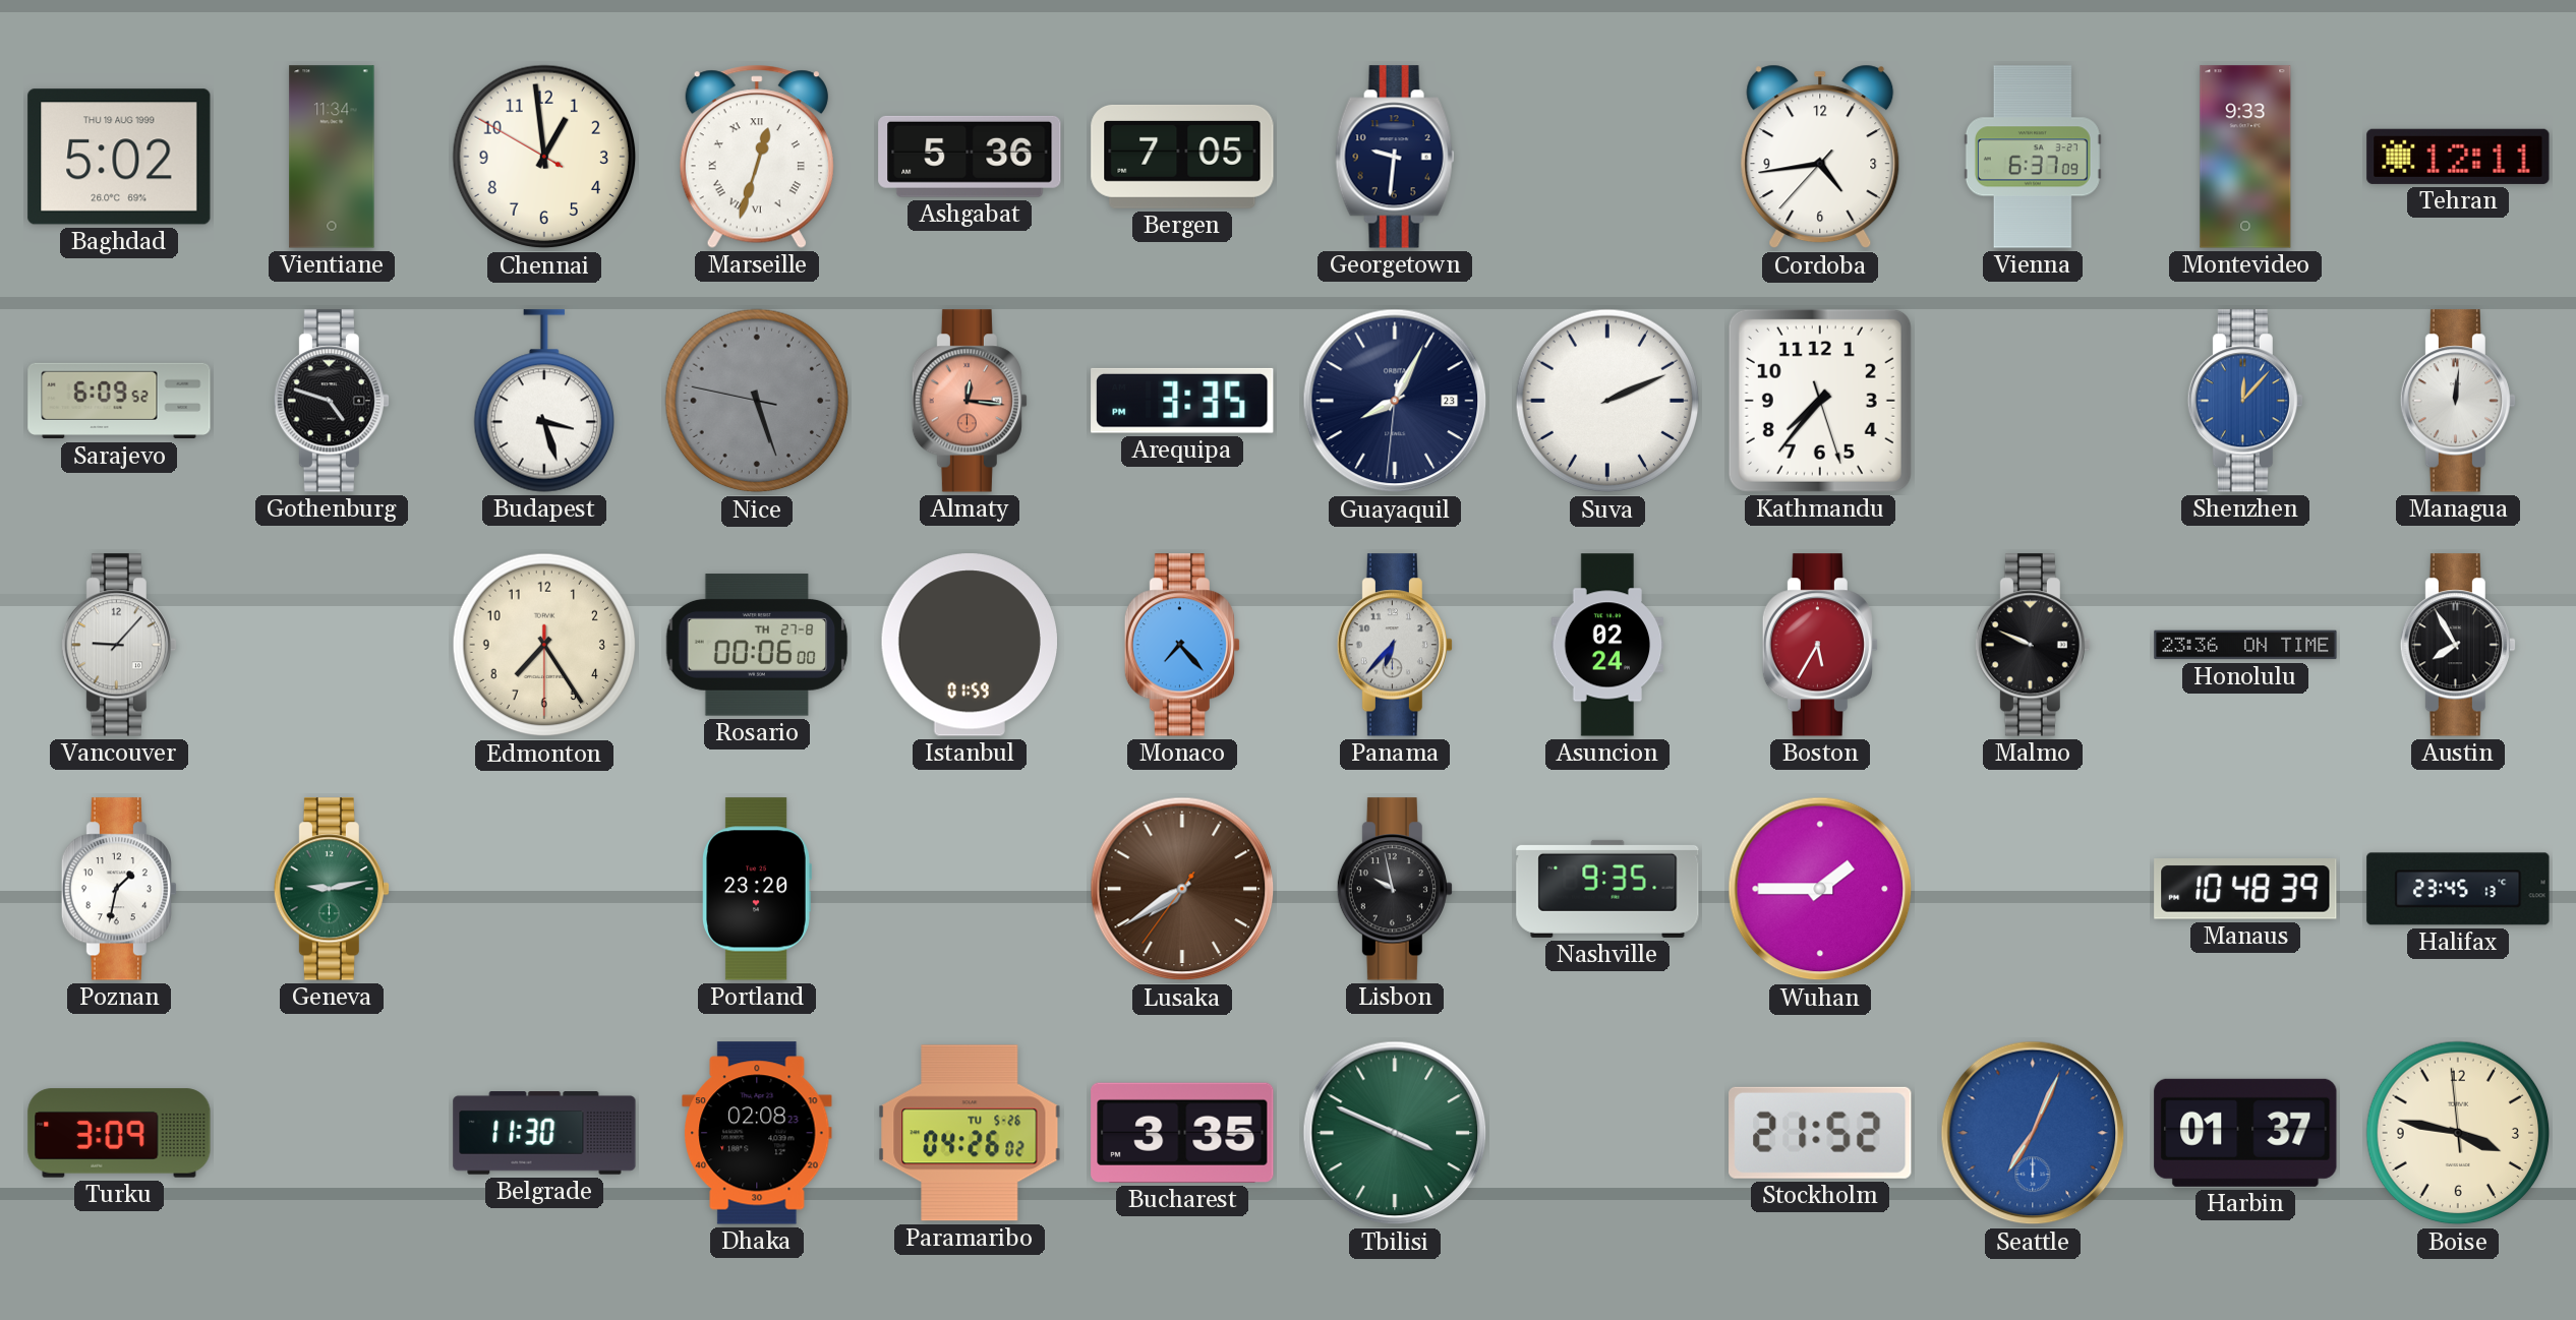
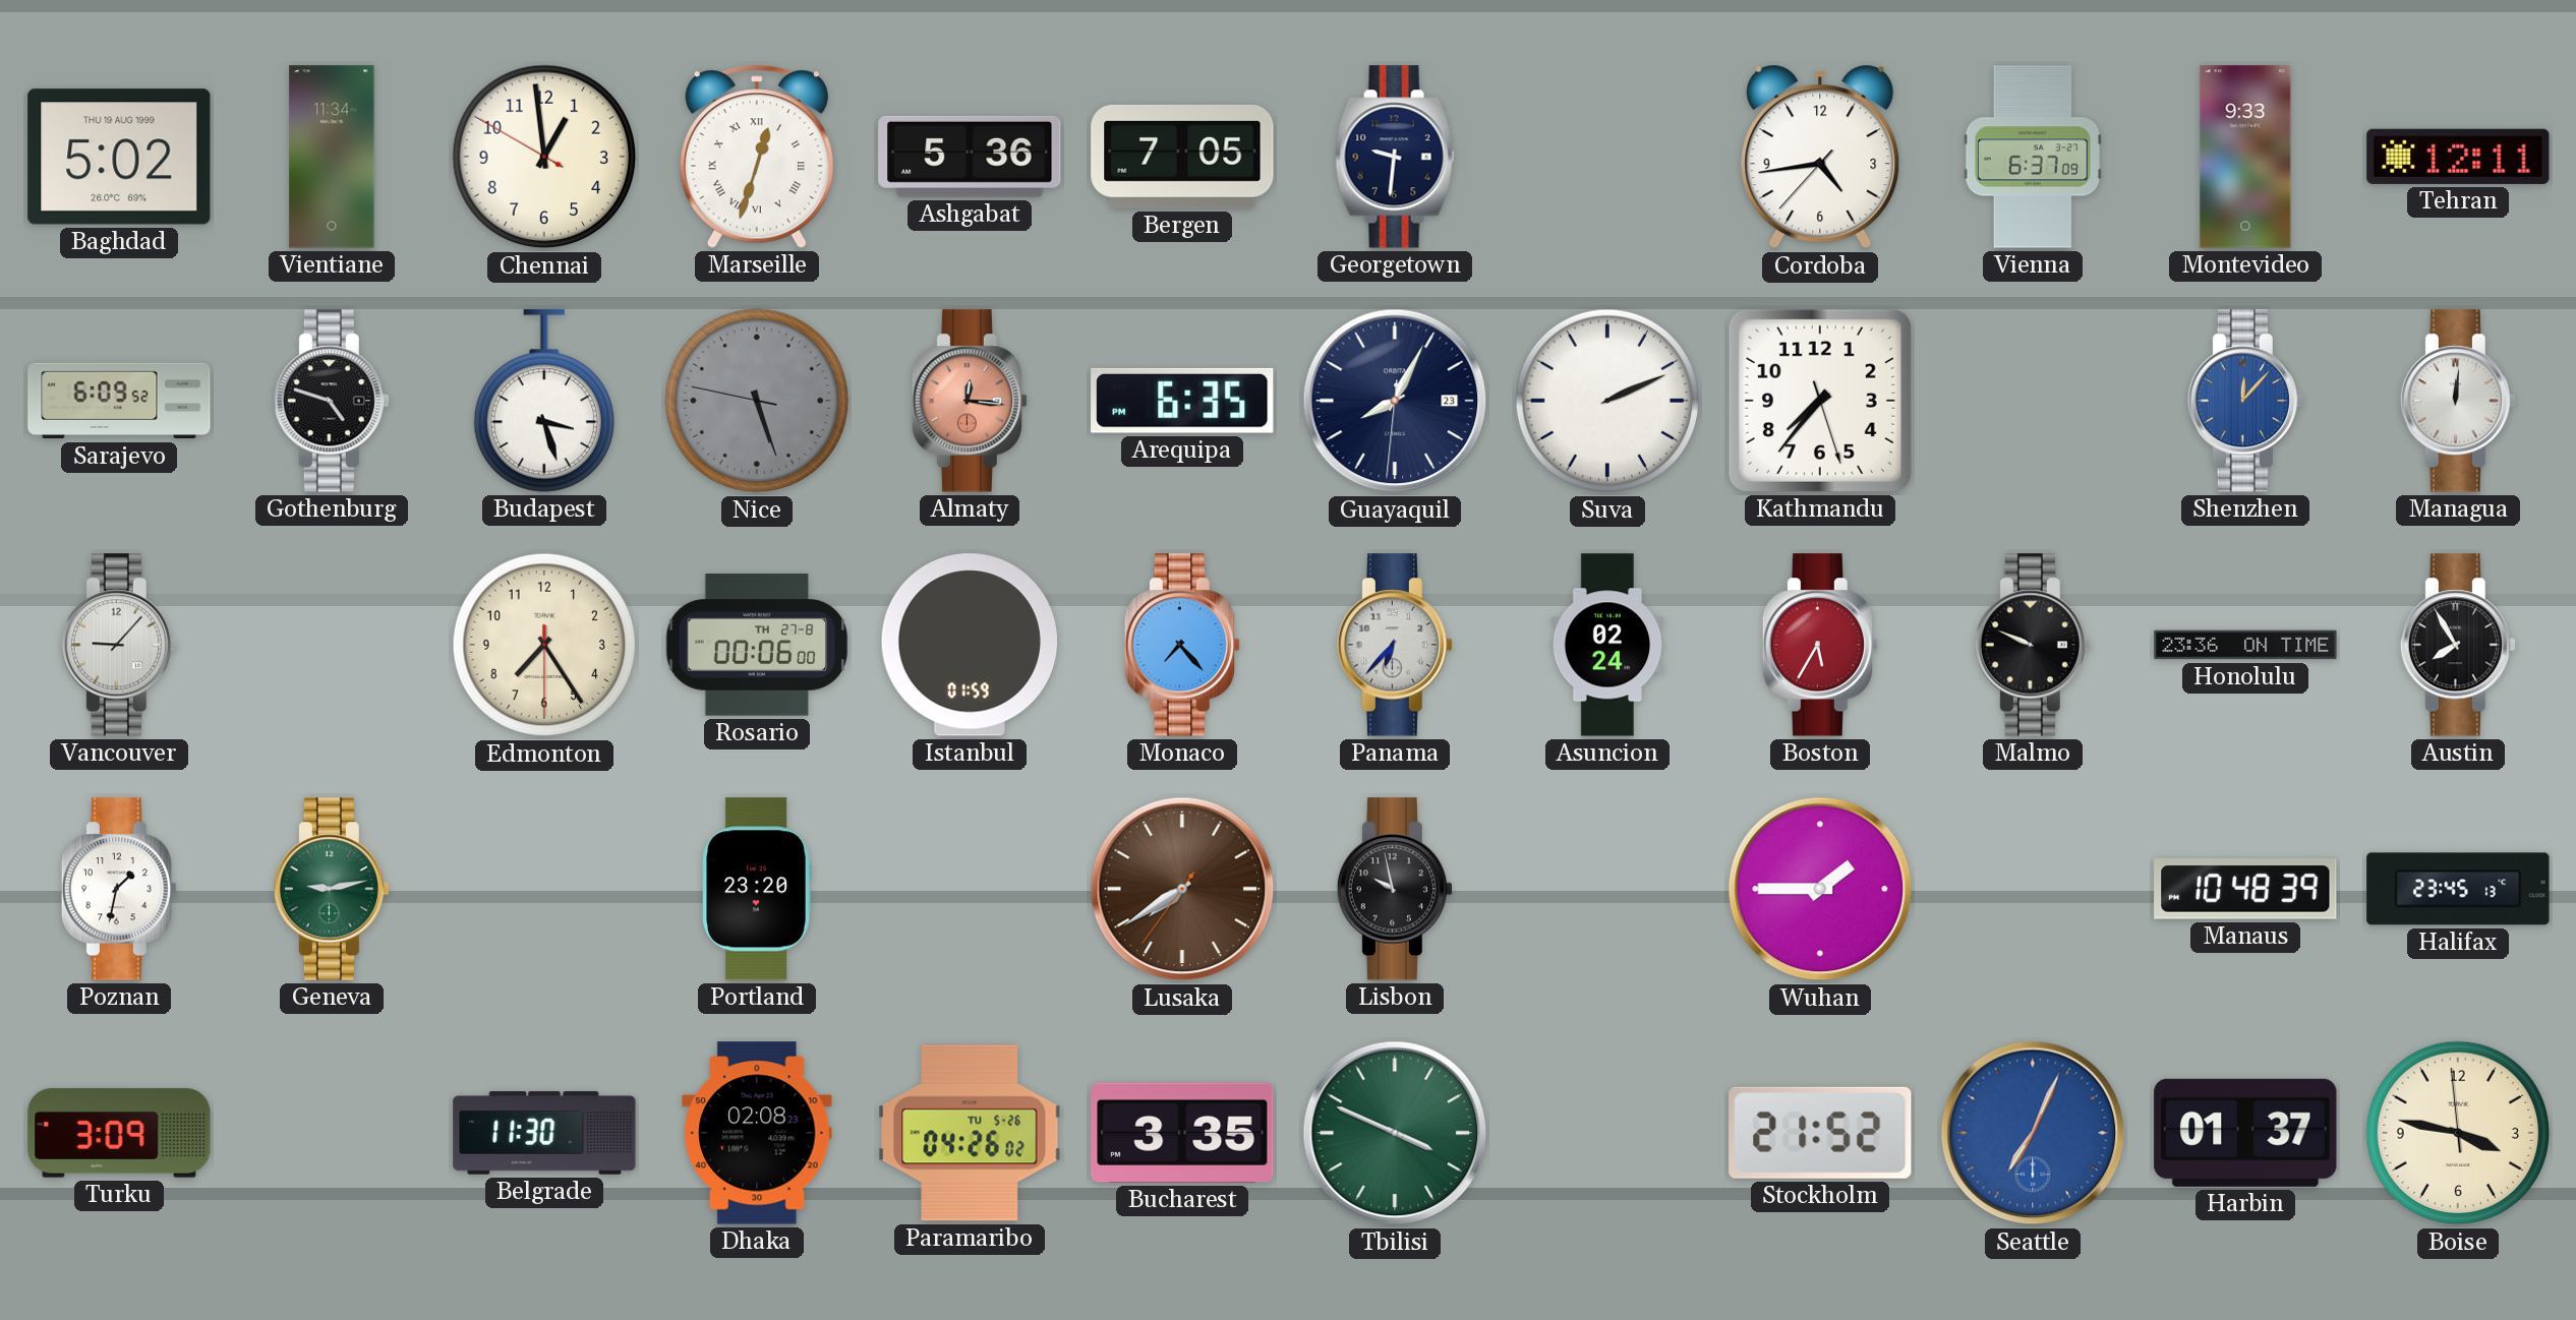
Arequipa: 3:35 -> 6:35 (1182, 401)
Nashville: 9:35 -> none (1607, 889)
